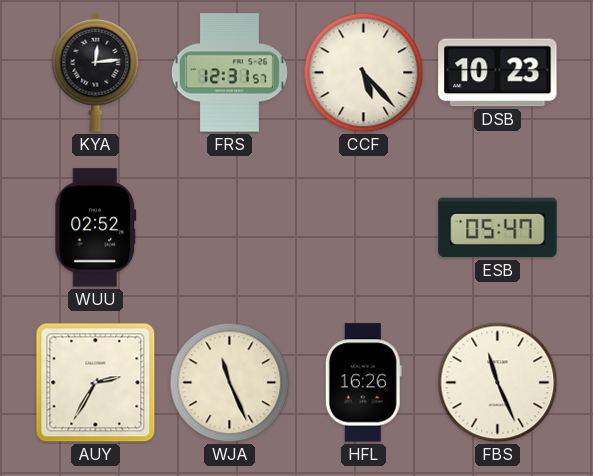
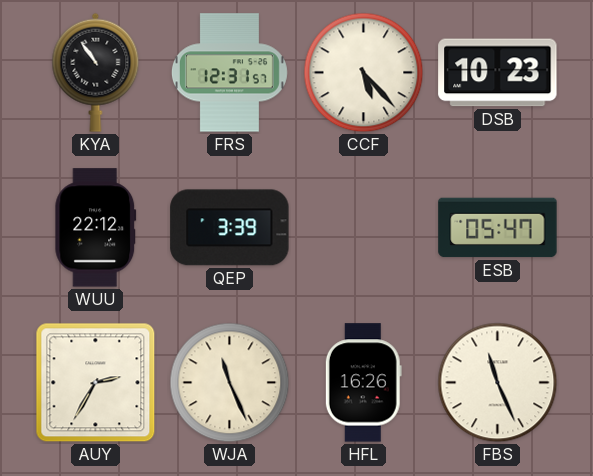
KYA: 12:14 -> 10:54 (96, 72)
WUU: 02:52 -> 22:12 (96, 228)
QEP: none -> 3:39 (230, 228)
